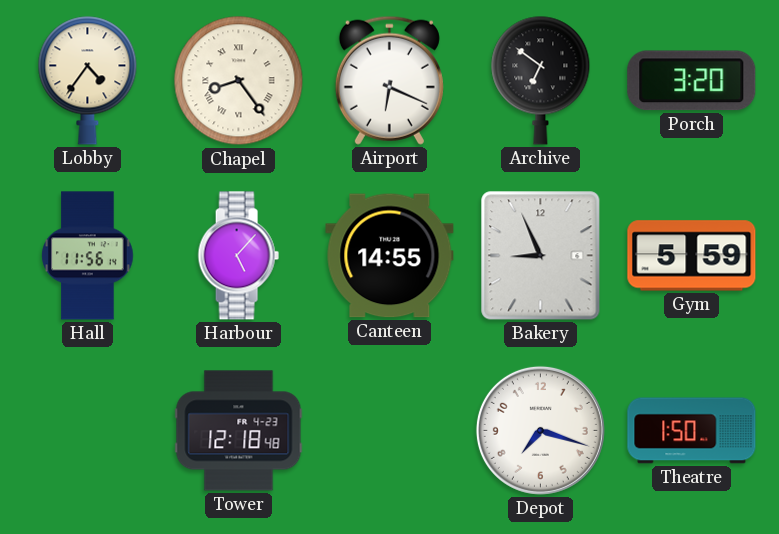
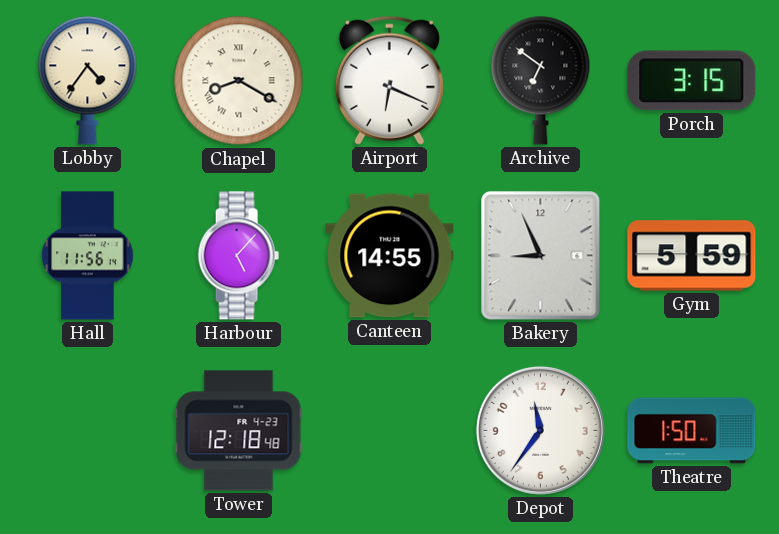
Chapel: 8:24 -> 8:20 (239, 81)
Porch: 3:20 -> 3:15 (692, 81)
Depot: 7:18 -> 11:36 (540, 430)
